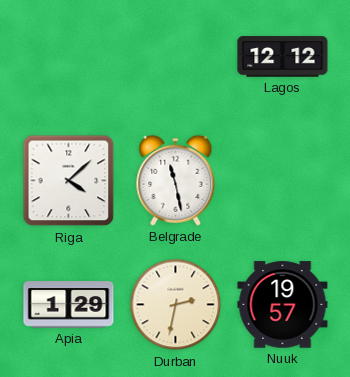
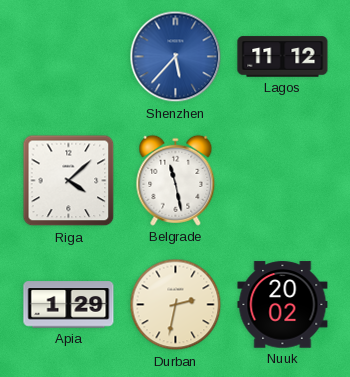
Shenzhen: none -> 5:37 (176, 57)
Lagos: 12:12 -> 11:12 (283, 57)
Nuuk: 19:57 -> 20:02 (283, 305)
